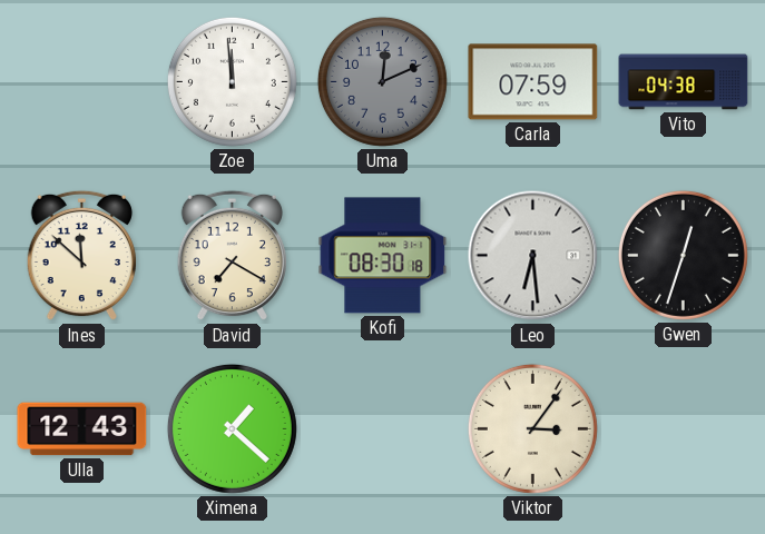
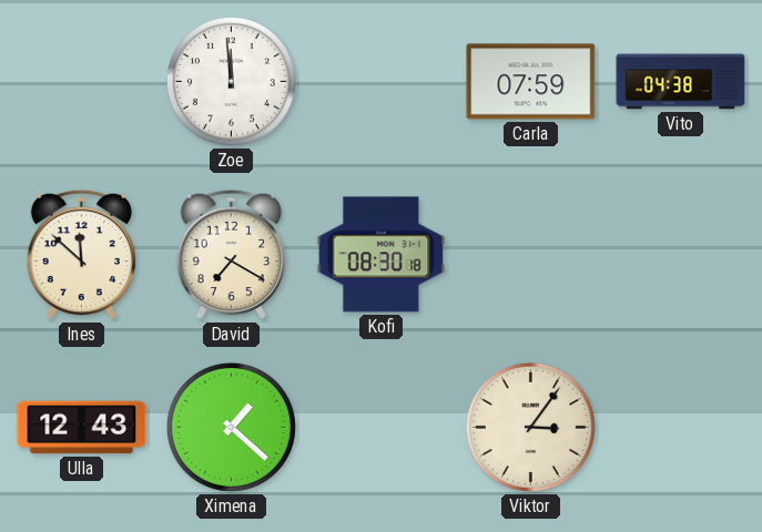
Uma: 12:11 -> none (382, 81)
Leo: 6:29 -> none (533, 256)
Gwen: 12:33 -> none (683, 255)
